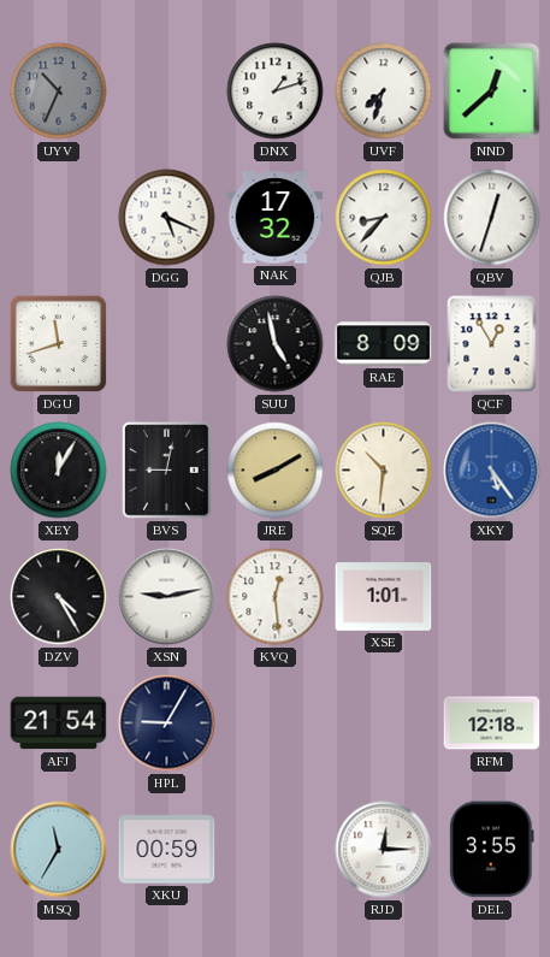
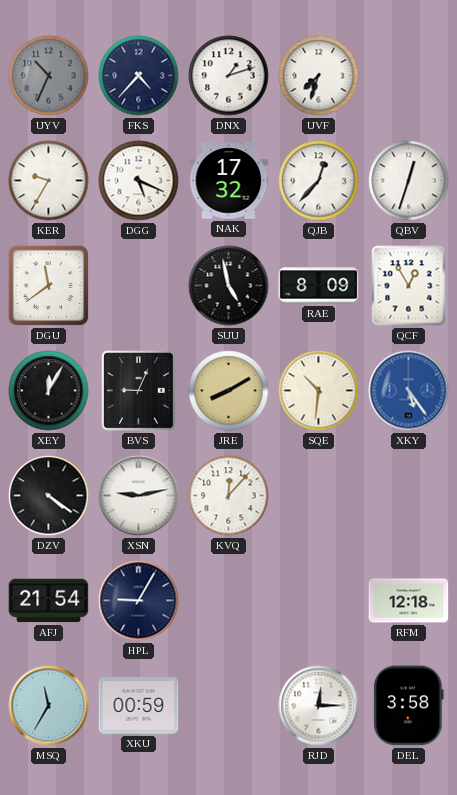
FKS: none -> 4:37 (139, 76)
NND: 12:38 -> none (492, 91)
KER: none -> 9:35 (49, 181)
QJB: 8:37 -> 12:37 (319, 181)
DGU: 11:42 -> 11:39 (49, 286)
BVS: 9:02 -> 9:04 (139, 391)
DZV: 4:25 -> 4:21 (49, 496)
KVQ: 12:29 -> 12:07 (229, 496)
XSE: 1:01 -> none (384, 597)
DEL: 3:55 -> 3:58 (409, 706)
